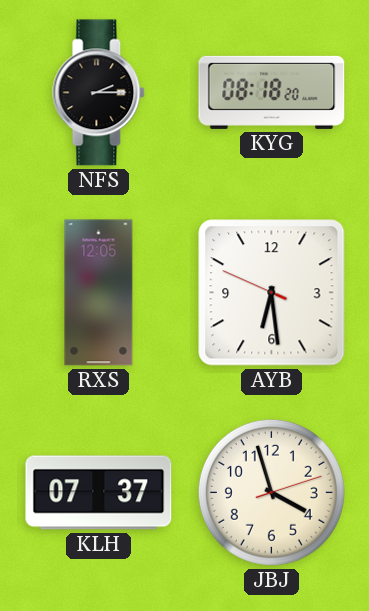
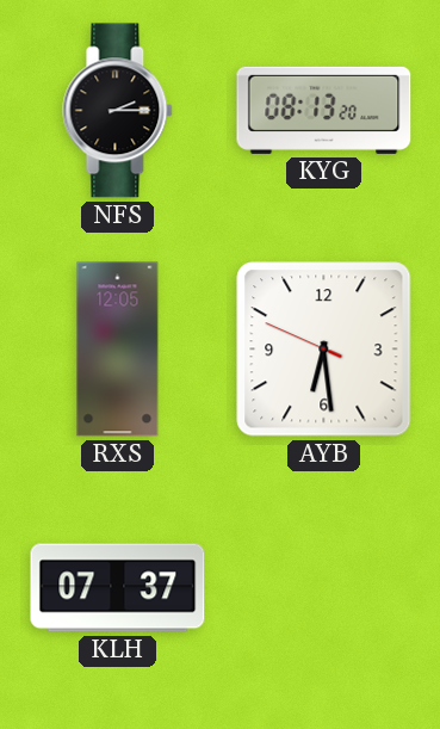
KYG: 08:18 -> 08:13 (324, 110)
JBJ: 3:57 -> none (271, 492)
